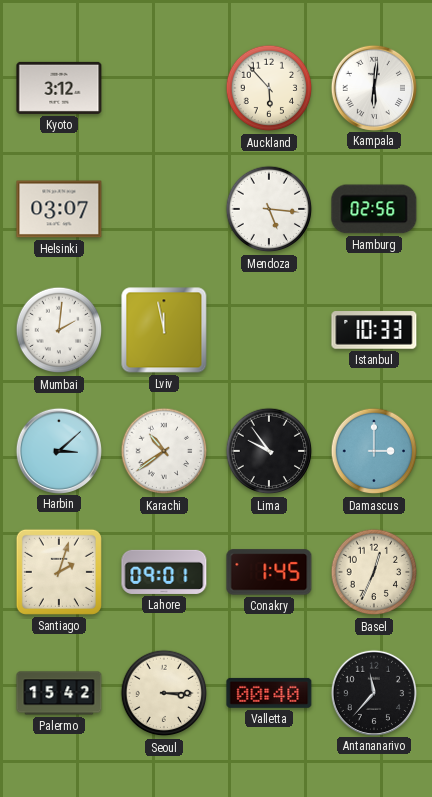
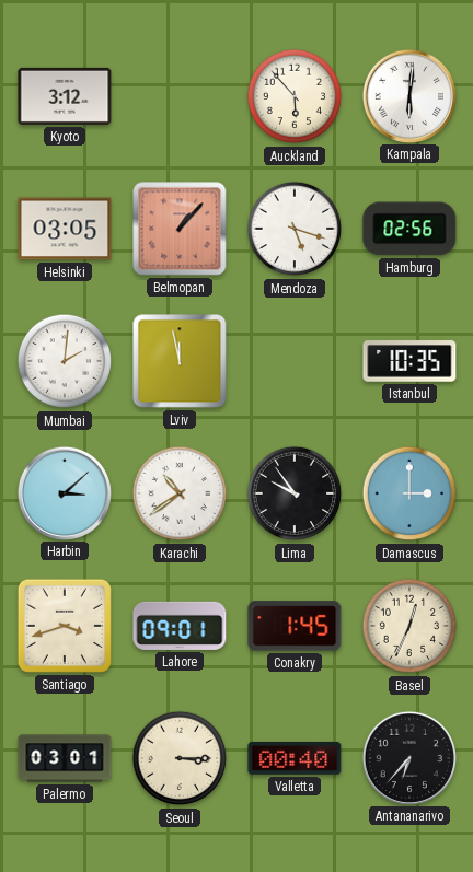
Helsinki: 03:07 -> 03:05 (65, 229)
Belmopan: none -> 1:07 (180, 229)
Mendoza: 5:16 -> 5:18 (295, 229)
Istanbul: 10:33 -> 10:35 (409, 361)
Santiago: 2:03 -> 3:42 (65, 626)
Palermo: 15:42 -> 03:01 (65, 758)
Antananarivo: 11:37 -> 6:37 (408, 757)
